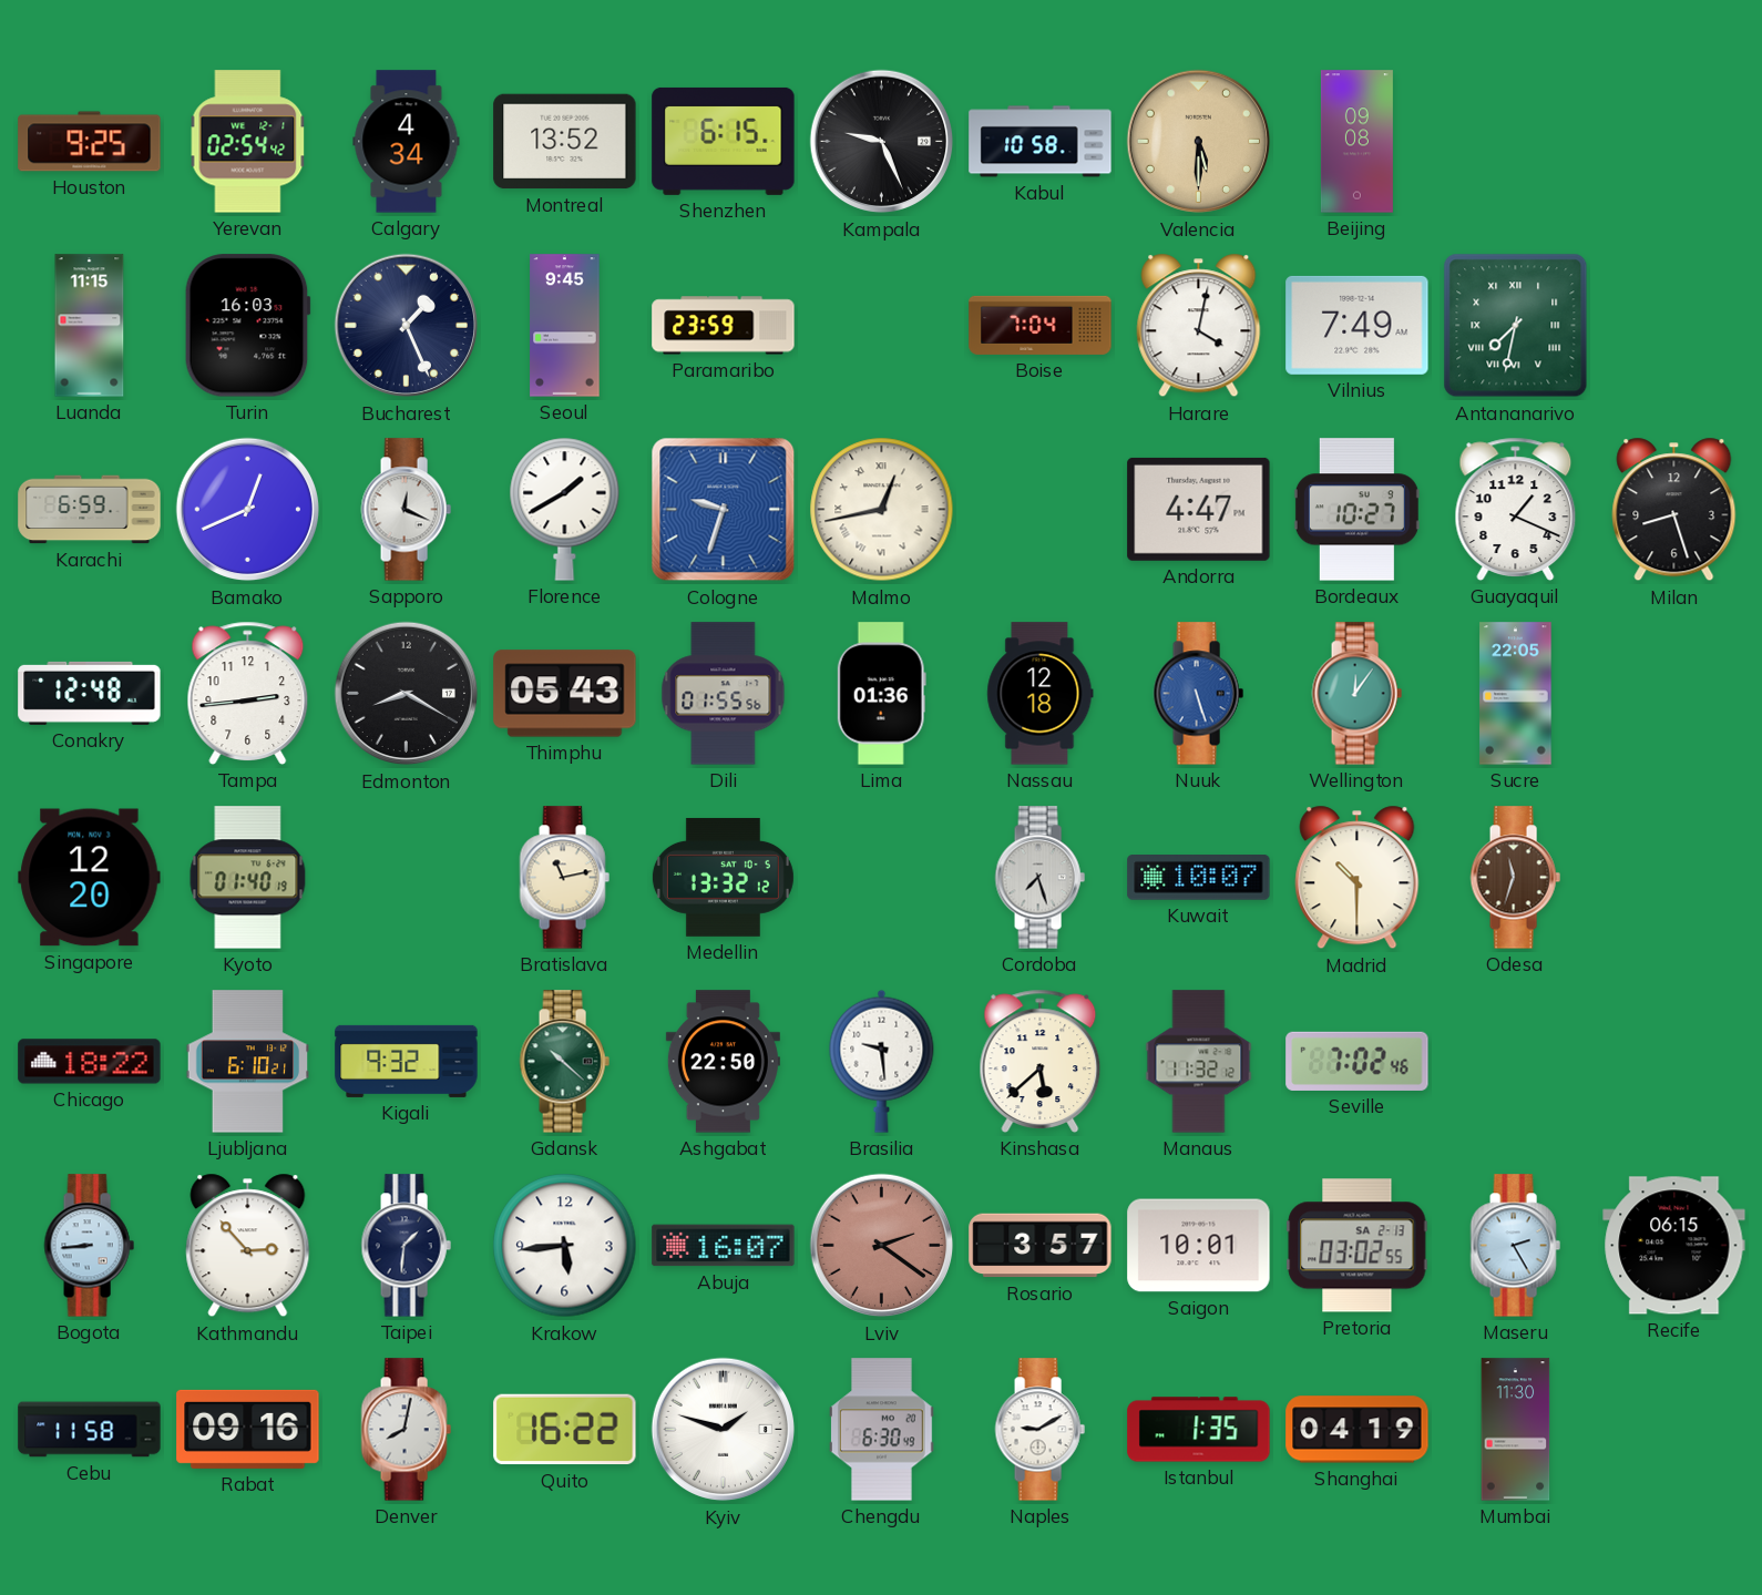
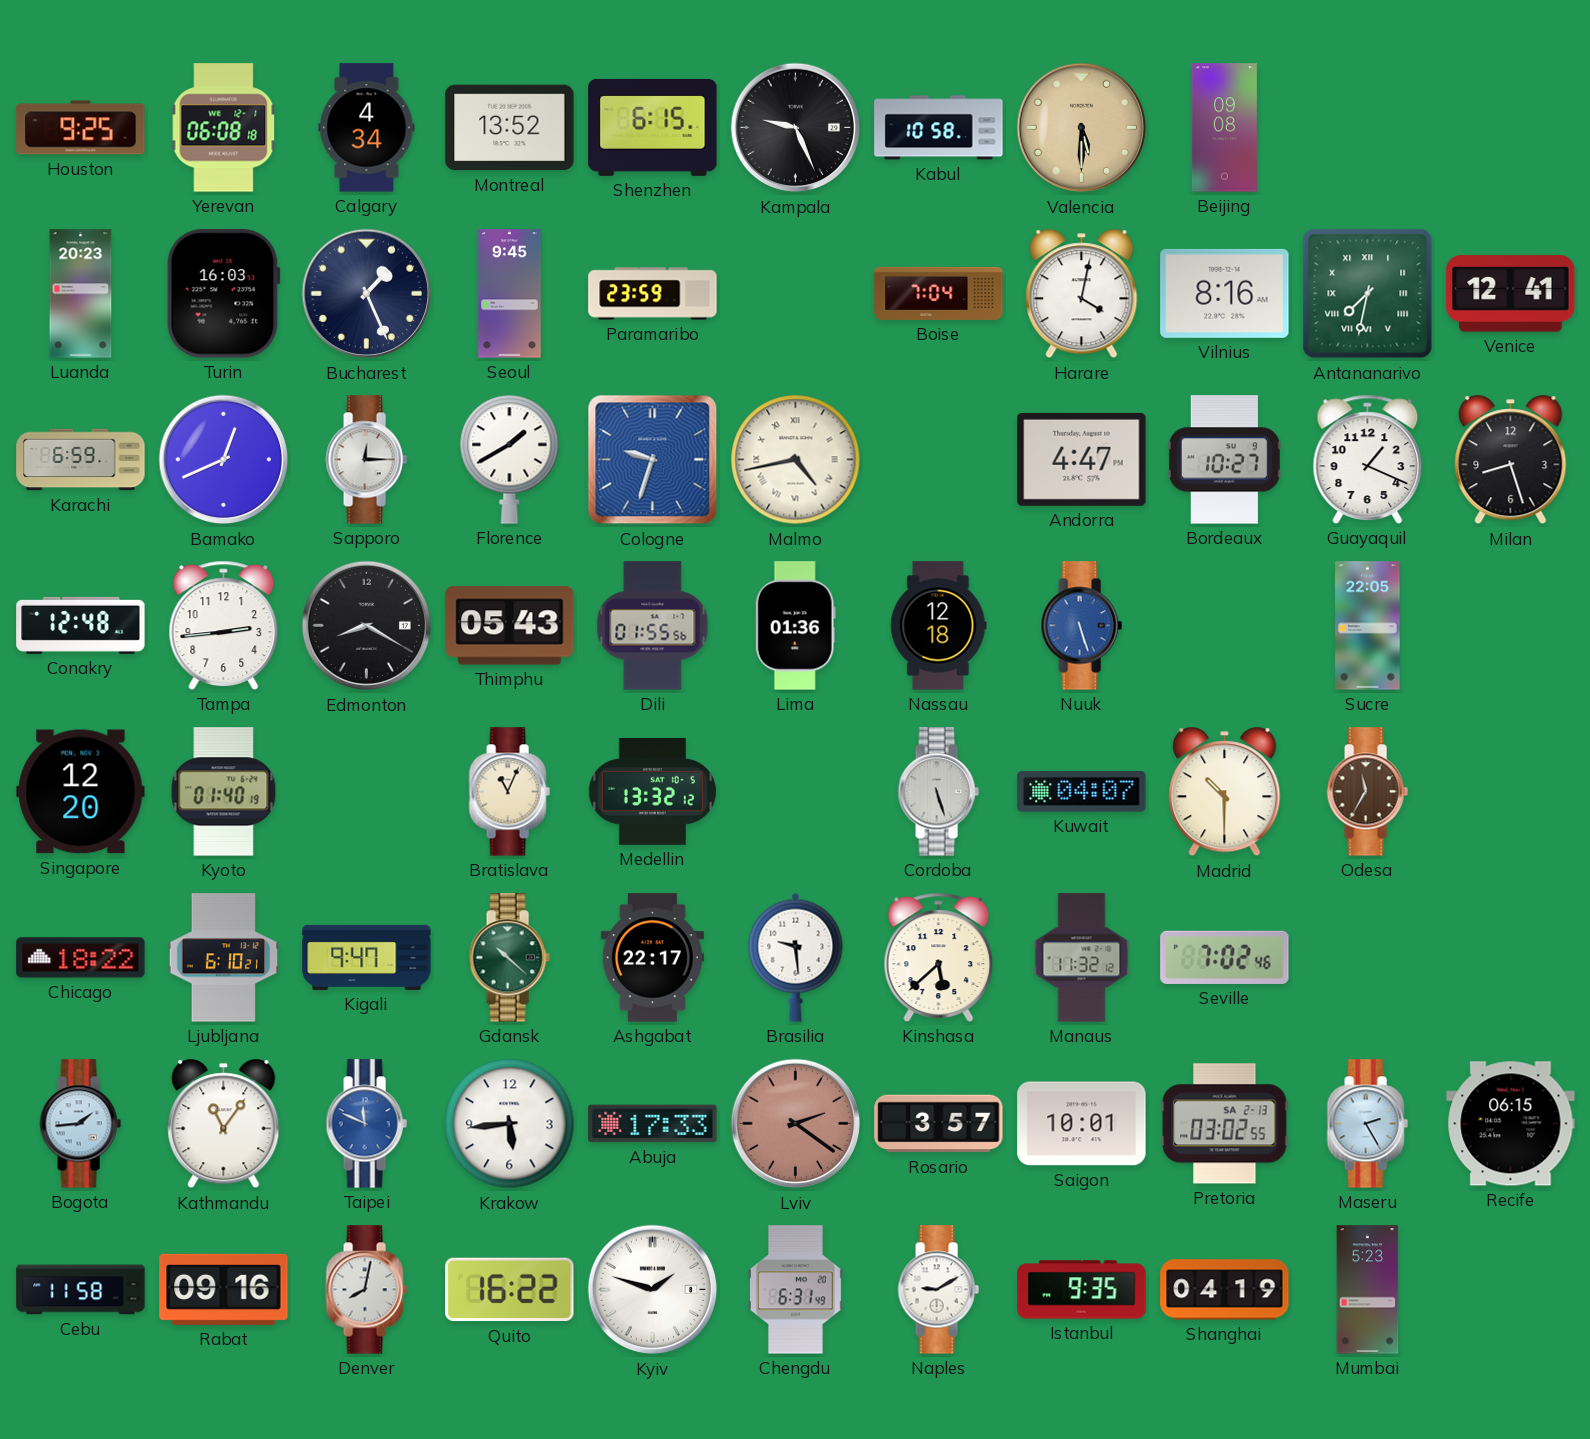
Yerevan: 02:54 -> 06:08 (224, 128)
Luanda: 11:15 -> 20:23 (81, 294)
Vilnius: 7:49 -> 8:16 (1225, 293)
Venice: none -> 12:41 (1511, 294)
Sapporo: 12:19 -> 12:15 (366, 460)
Malmo: 12:43 -> 4:43 (796, 460)
Wellington: 12:06 -> none (1356, 694)
Bratislava: 11:13 -> 11:04 (509, 792)
Cordoba: 7:27 -> 5:27 (938, 792)
Kuwait: 10:07 -> 04:07 (1082, 792)
Odesa: 11:33 -> 11:35 (1367, 792)
Kigali: 9:32 -> 9:47 (367, 957)
Ashgabat: 22:50 -> 22:17 (652, 958)
Bogota: 8:44 -> 1:44 (80, 1124)
Kathmandu: 2:53 -> 11:06 (224, 1124)
Taipei: 1:31 -> 11:49 (366, 1124)
Taipei dial: navy -> blue (366, 1124)
Abuja: 16:07 -> 17:33 (653, 1124)
Chengdu: 6:30 -> 6:31 (796, 1290)
Istanbul: 1:35 -> 9:35 (1082, 1290)
Mumbai: 11:30 -> 5:23 (1368, 1290)
